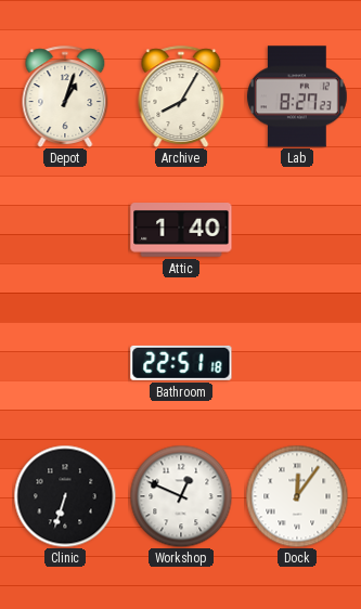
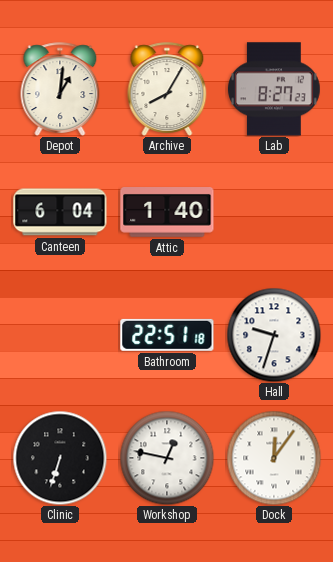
Depot: 1:03 -> 1:01 (60, 89)
Canteen: none -> 6:04 (60, 212)
Hall: none -> 9:33 (274, 335)
Workshop: 12:49 -> 12:47 (167, 458)
